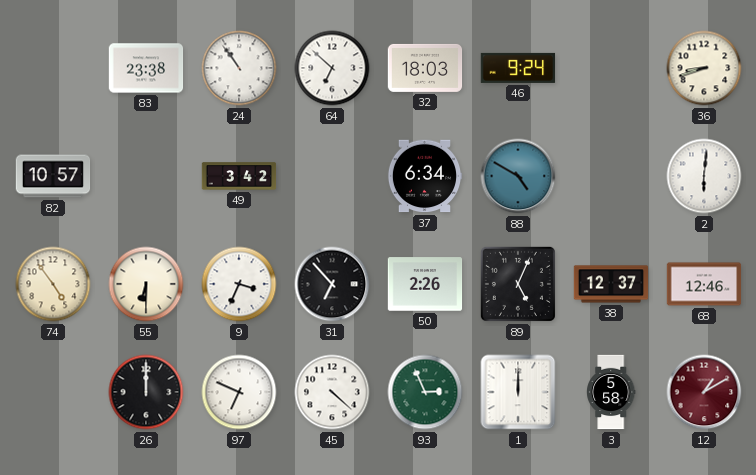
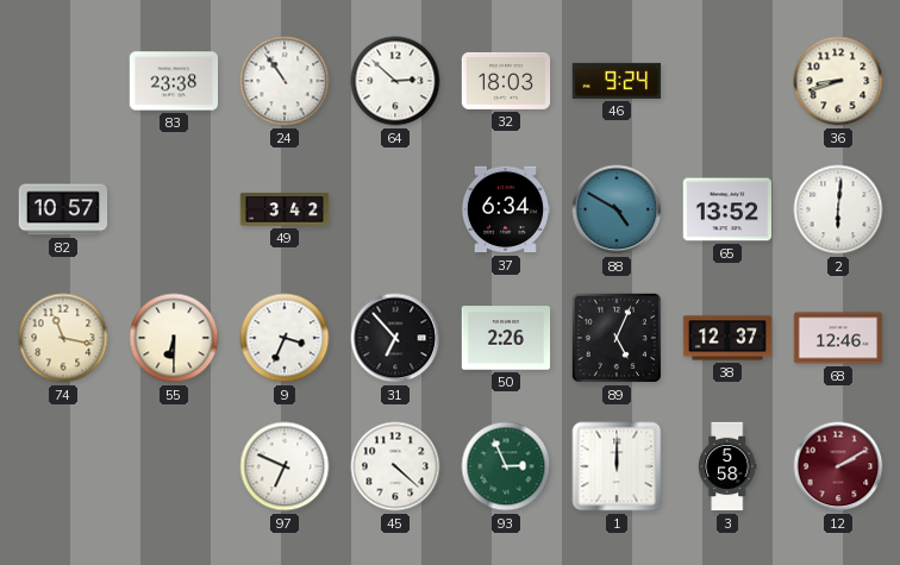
64: 6:52 -> 2:52 (395, 81)
65: none -> 13:52 (727, 209)
74: 4:54 -> 11:17 (63, 338)
26: 12:00 -> none (146, 392)
12: 1:10 -> 2:10 (838, 466)
